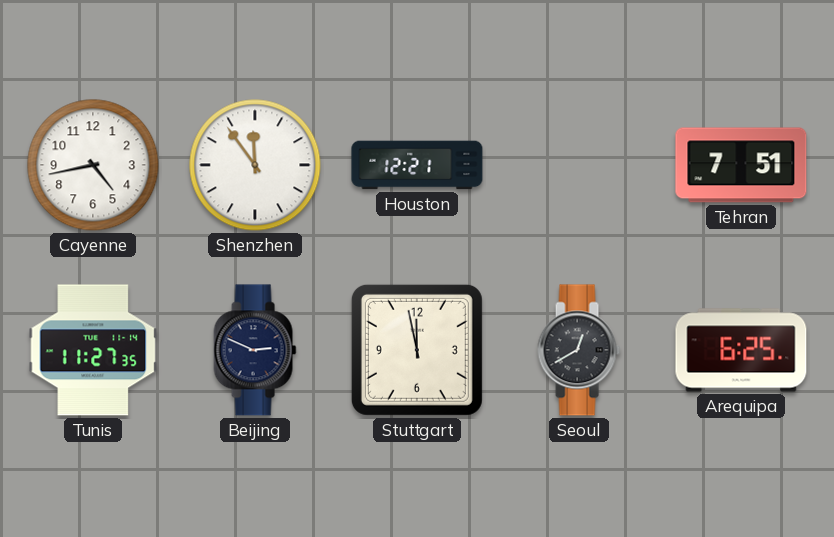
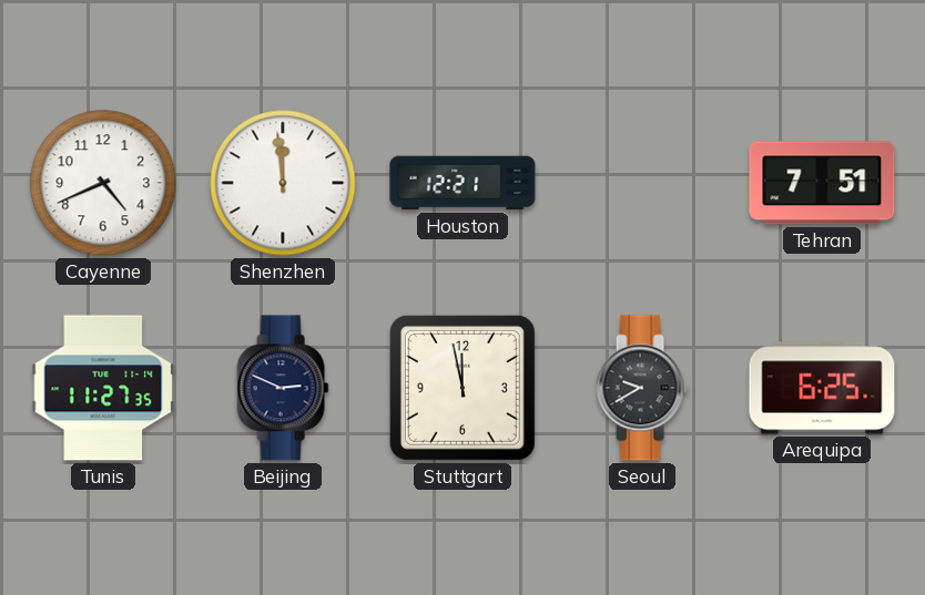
Cayenne: 4:43 -> 4:41 (103, 183)
Shenzhen: 11:54 -> 11:59 (283, 183)
Seoul: 12:40 -> 9:40 (642, 388)
